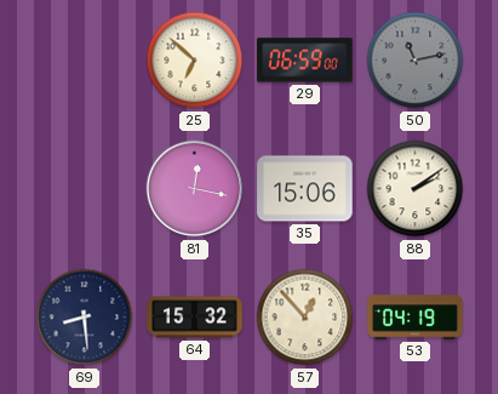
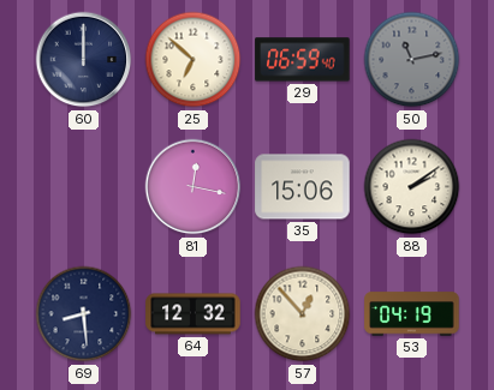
60: none -> 12:00 (84, 60)
29: 06:59:00 -> 06:59:40 (303, 60)
64: 15:32 -> 12:32 (194, 314)
